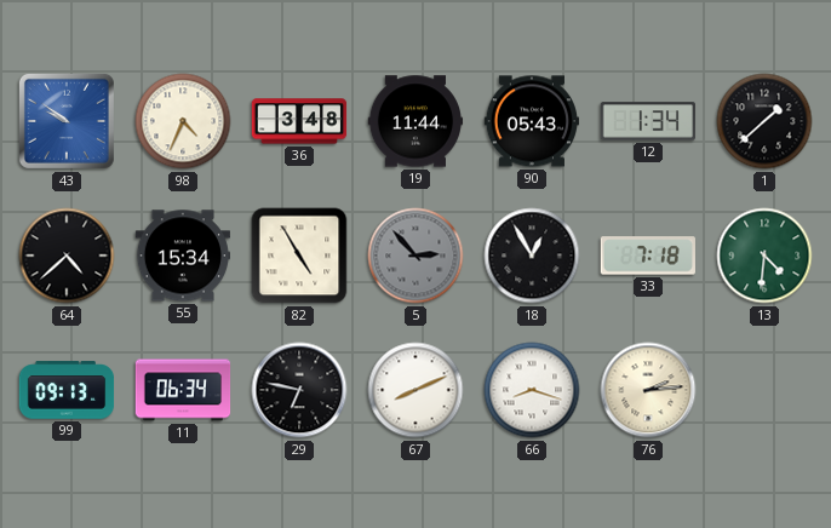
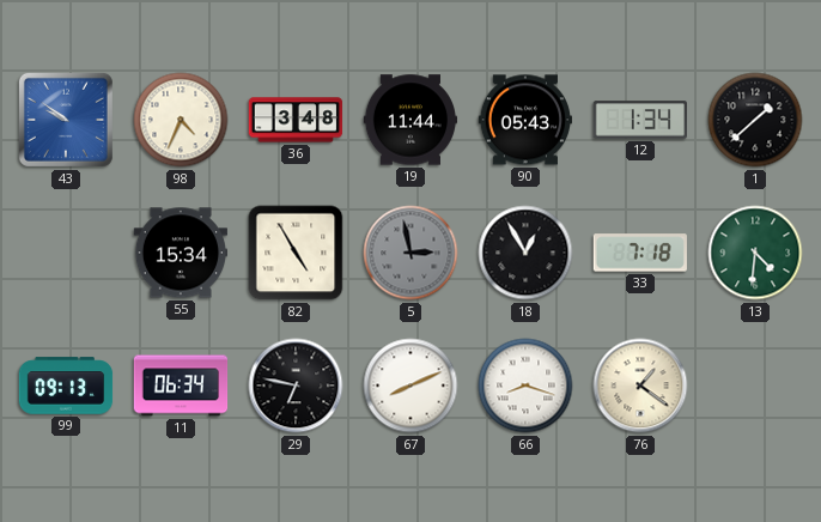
64: 4:38 -> none (67, 256)
5: 2:53 -> 2:58 (410, 253)
76: 2:14 -> 1:21 (640, 386)
